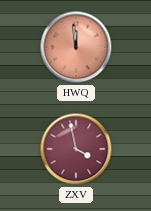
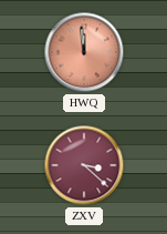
ZXV: 3:58 -> 3:22 (84, 165)
